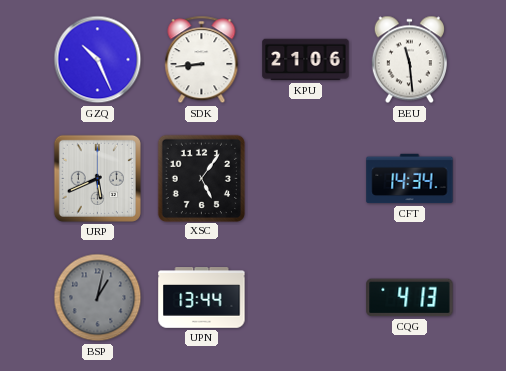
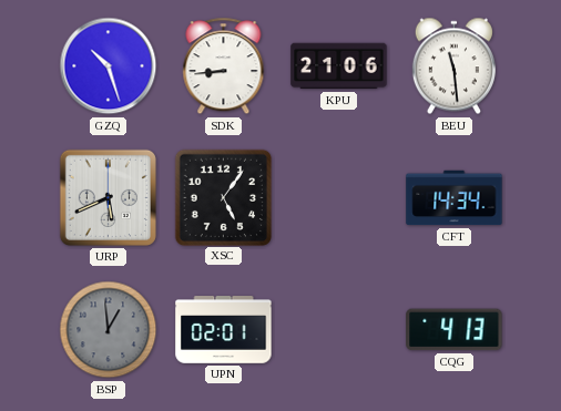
GZQ: 10:26 -> 10:27 (109, 66)
BSP: 1:02 -> 12:59 (109, 330)
UPN: 13:44 -> 02:01 (224, 330)
